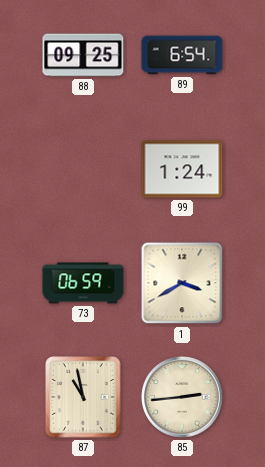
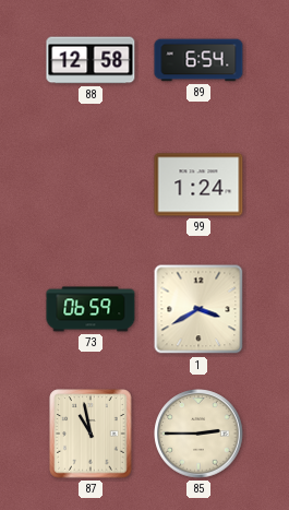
88: 09:25 -> 12:58 (91, 60)
85: 2:44 -> 2:45 (198, 434)
